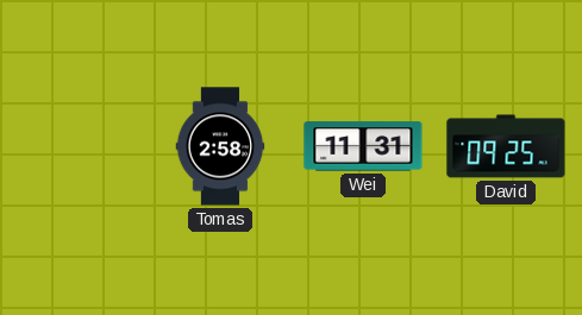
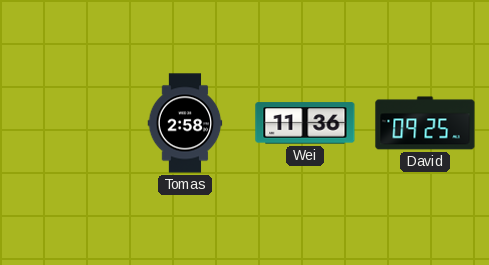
Wei: 11:31 -> 11:36 (305, 123)
